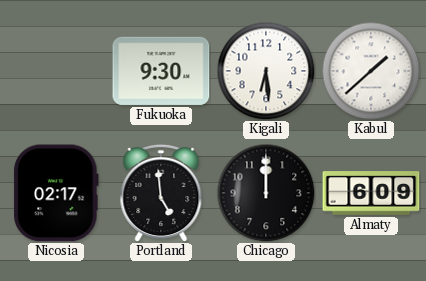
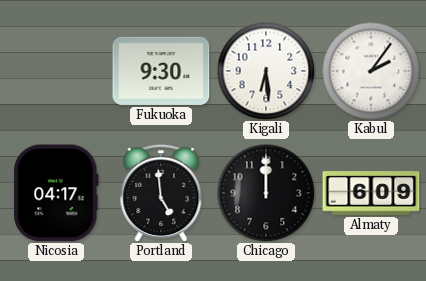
Kabul: 1:38 -> 2:06 (371, 71)
Nicosia: 02:17 -> 04:17 (56, 193)
